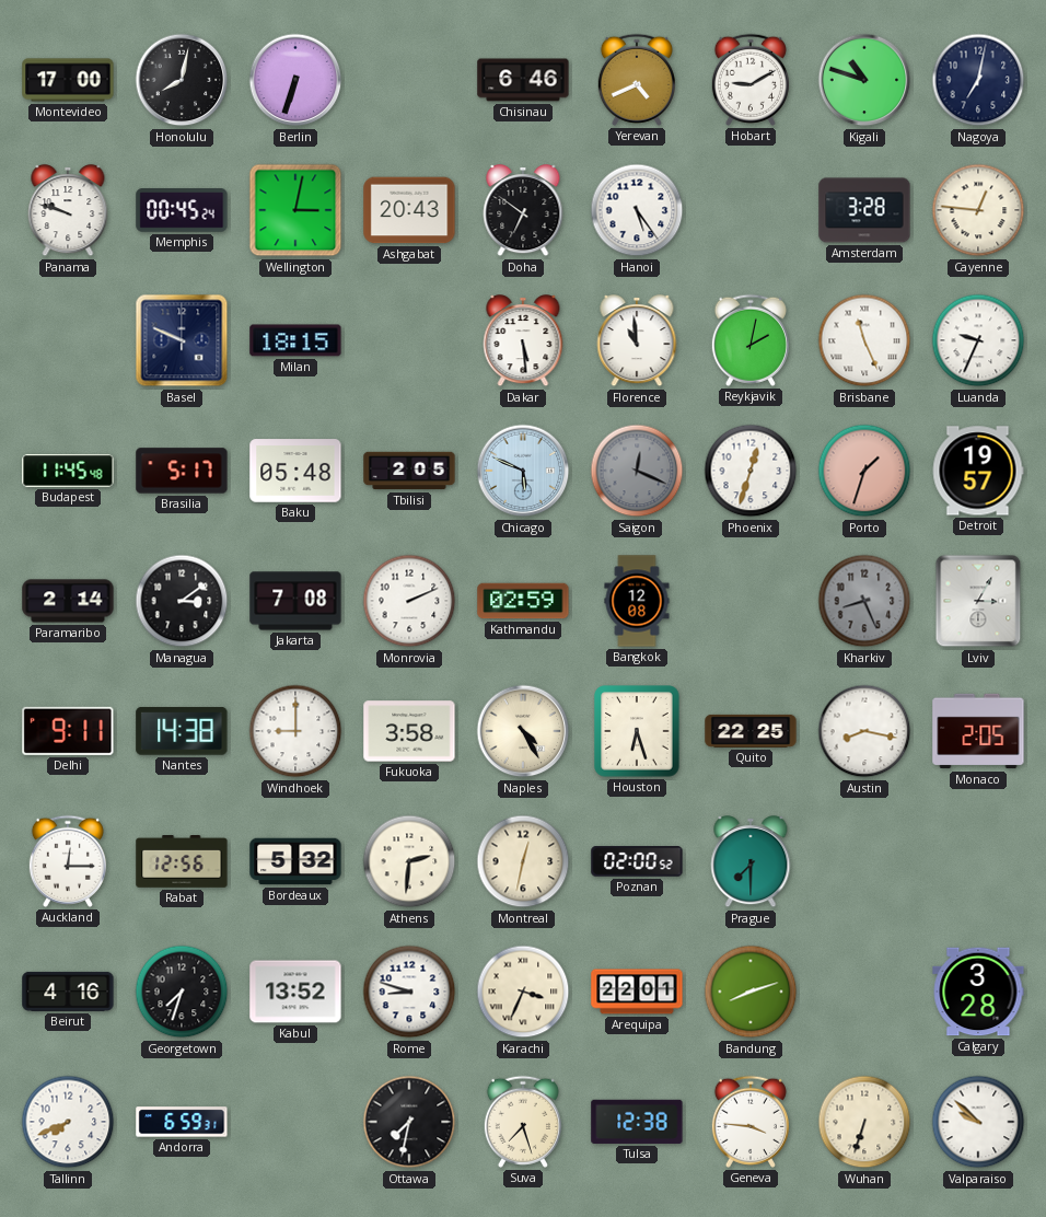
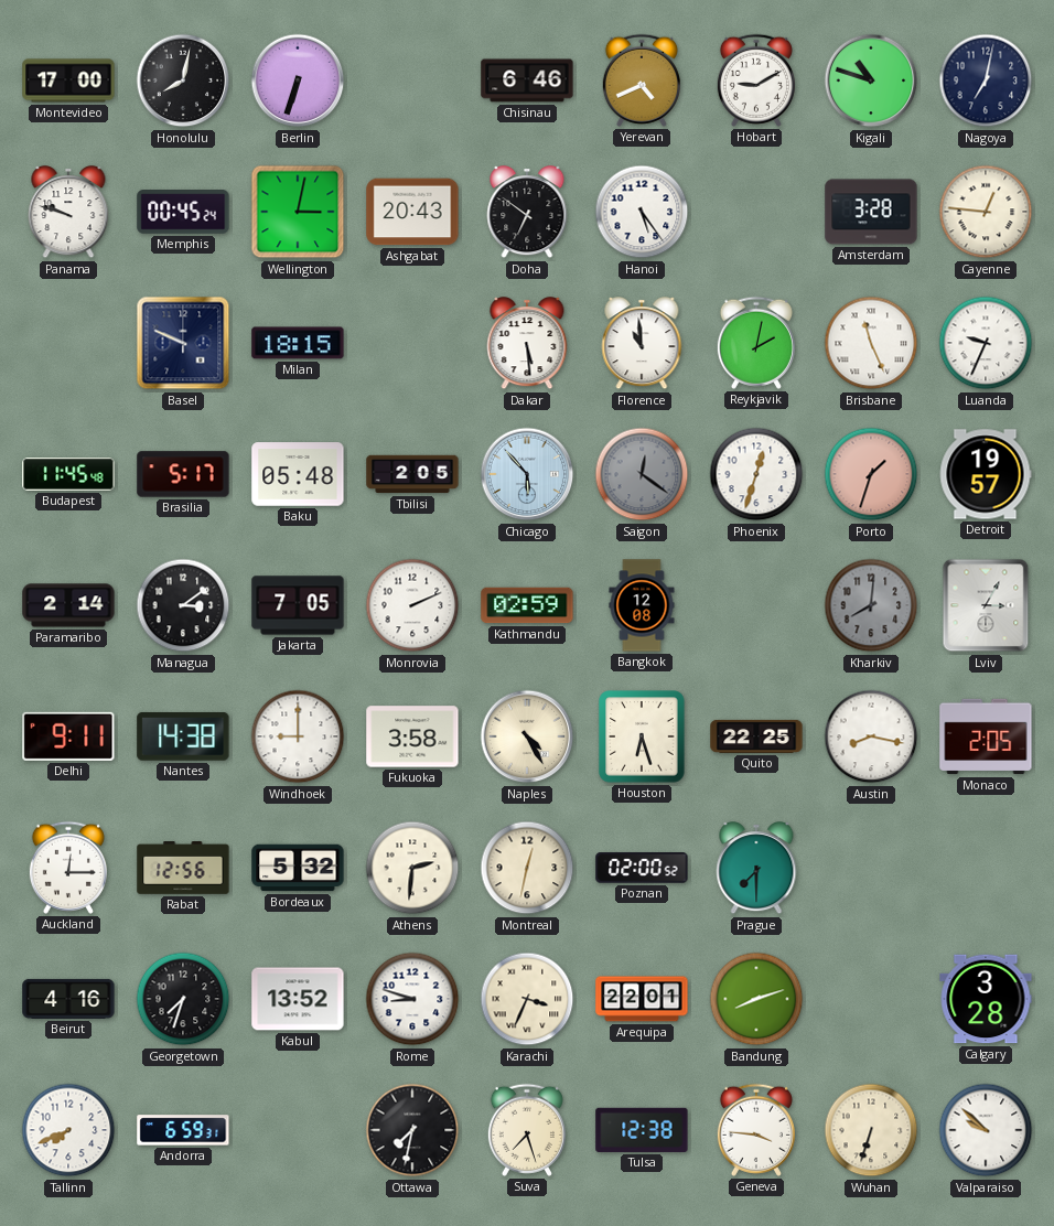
Chicago: 5:49 -> 5:53 (527, 474)
Saigon: 12:19 -> 12:21 (642, 474)
Jakarta: 7:08 -> 7:05 (298, 605)
Kharkiv: 8:26 -> 8:01 (871, 605)
